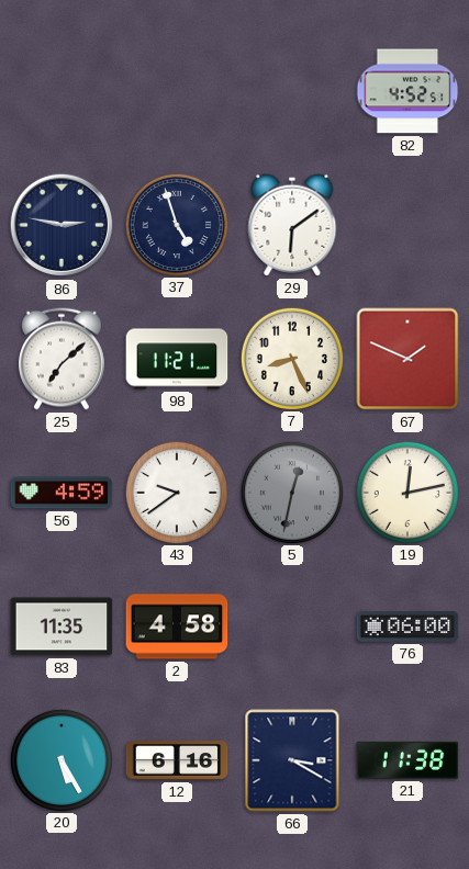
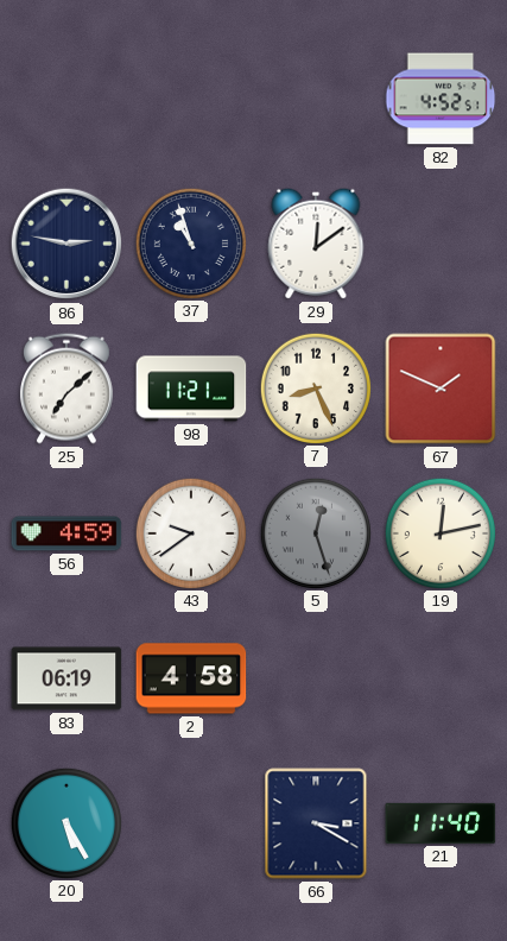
37: 4:57 -> 10:57 (190, 242)
29: 6:09 -> 12:09 (316, 244)
5: 12:32 -> 12:27 (315, 532)
83: 11:35 -> 06:19 (66, 678)
76: 06:00 -> none (407, 628)
12: 6:16 -> none (177, 760)
21: 11:38 -> 11:40 (441, 823)
